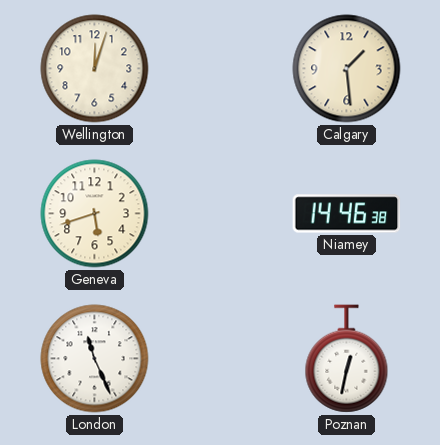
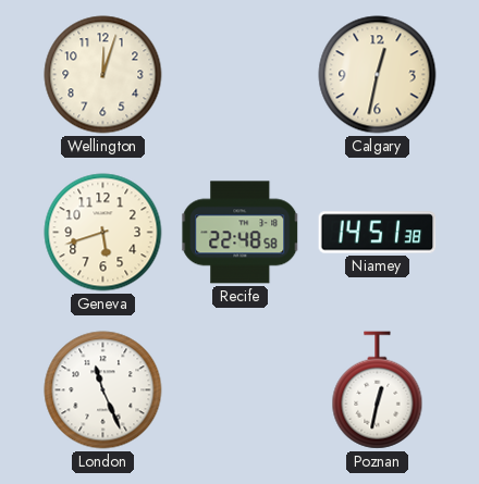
Calgary: 1:29 -> 12:32 (378, 75)
Recife: none -> 22:48 (241, 233)
Niamey: 14:46 -> 14:51 (378, 233)
